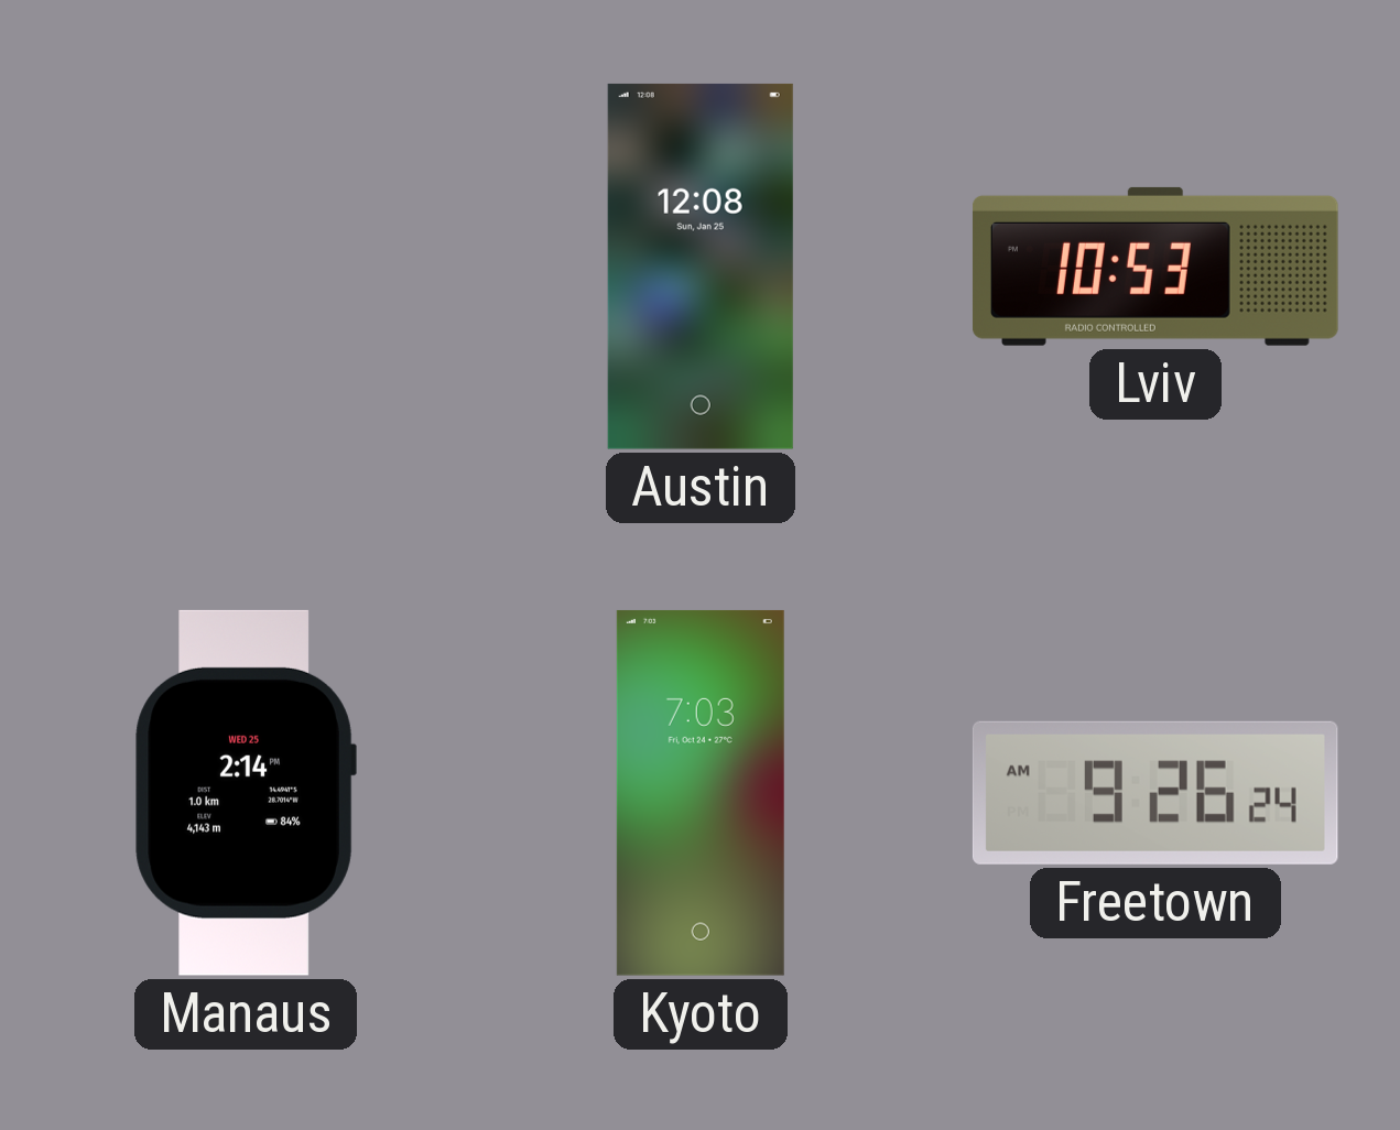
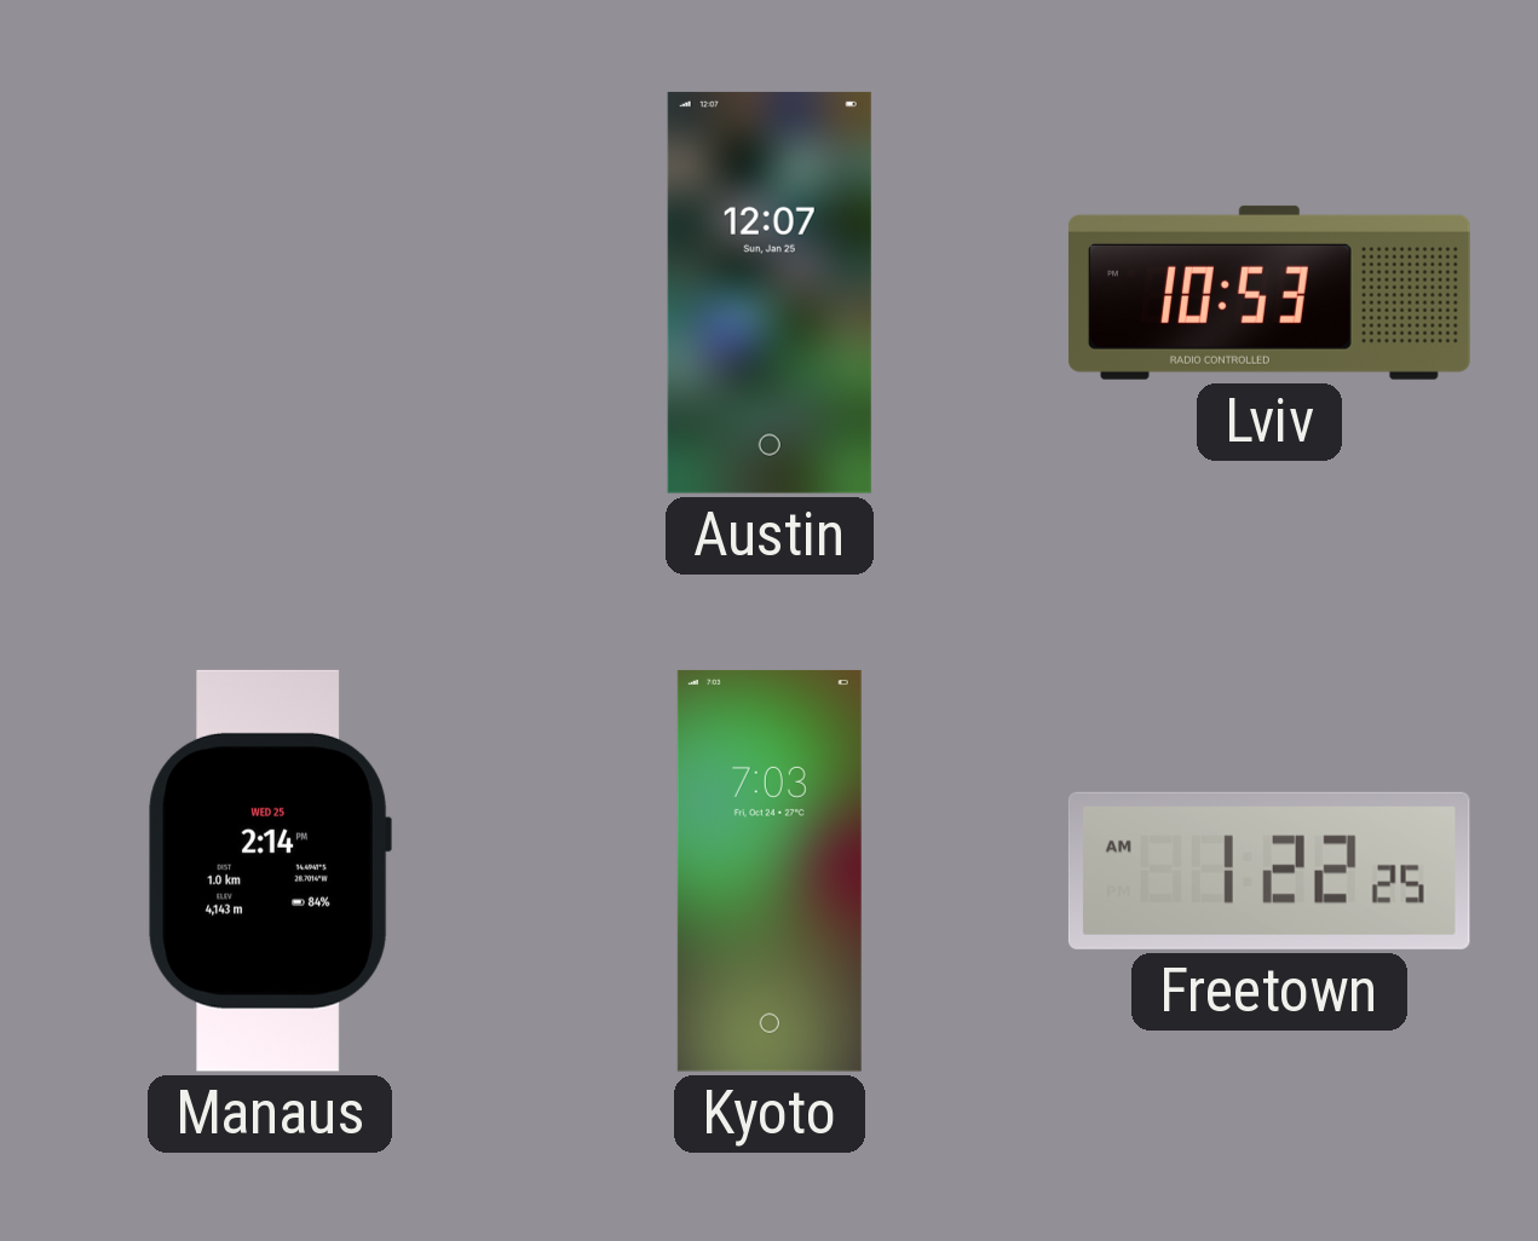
Austin: 12:08 -> 12:07 (770, 293)
Freetown: 9:26 -> 1:22 (1269, 871)
